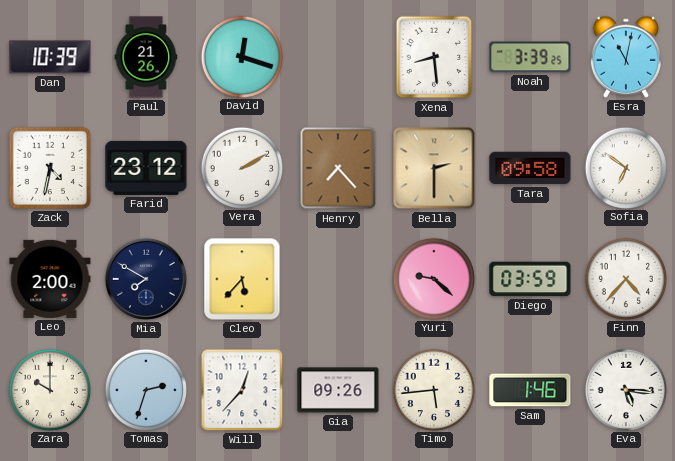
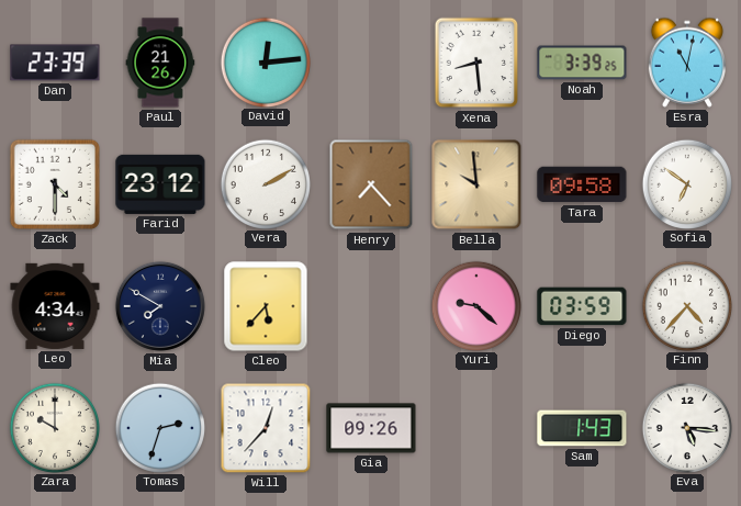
Dan: 10:39 -> 23:39 (55, 63)
David: 12:18 -> 12:14 (266, 61)
Zack: 4:32 -> 4:30 (55, 184)
Bella: 2:30 -> 9:59 (476, 184)
Leo: 2:00 -> 4:34 (55, 306)
Timo: 5:44 -> none (434, 389)
Sam: 1:46 -> 1:43 (582, 428)
